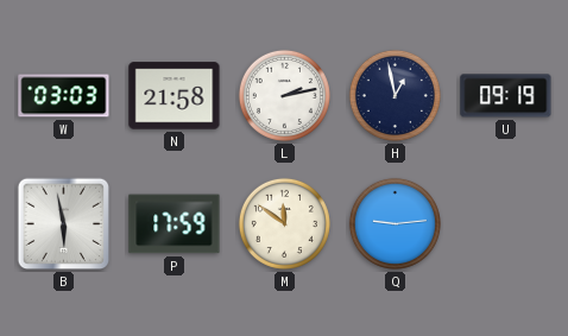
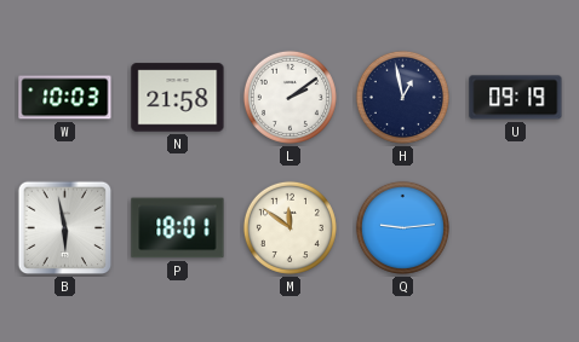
W: 03:03 -> 10:03 (65, 98)
L: 2:13 -> 2:09 (289, 97)
P: 17:59 -> 18:01 (178, 228)
